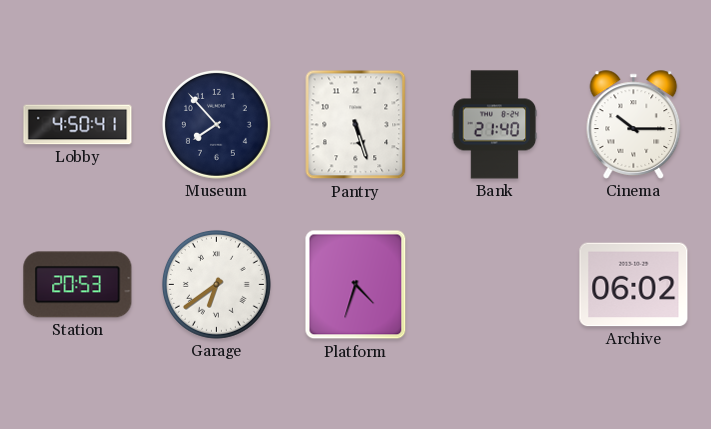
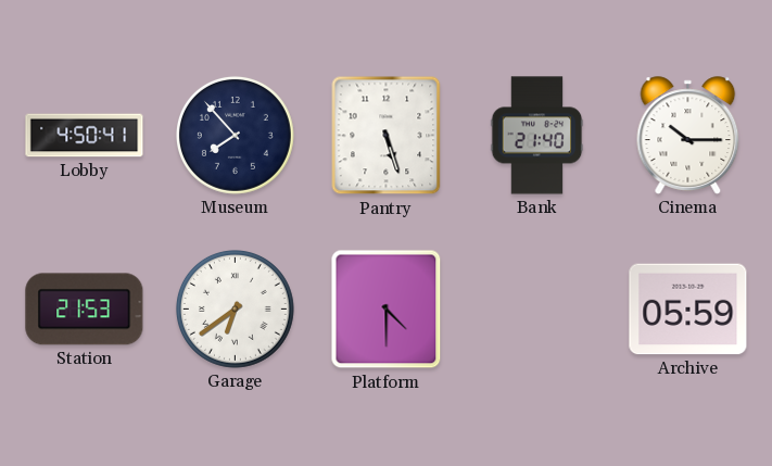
Station: 20:53 -> 21:53 (85, 310)
Platform: 4:33 -> 4:30 (387, 310)
Archive: 06:02 -> 05:59 (688, 310)
